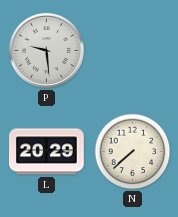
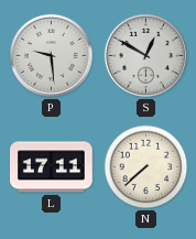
S: none -> 12:50 (145, 55)
L: 20:29 -> 17:11 (52, 167)
